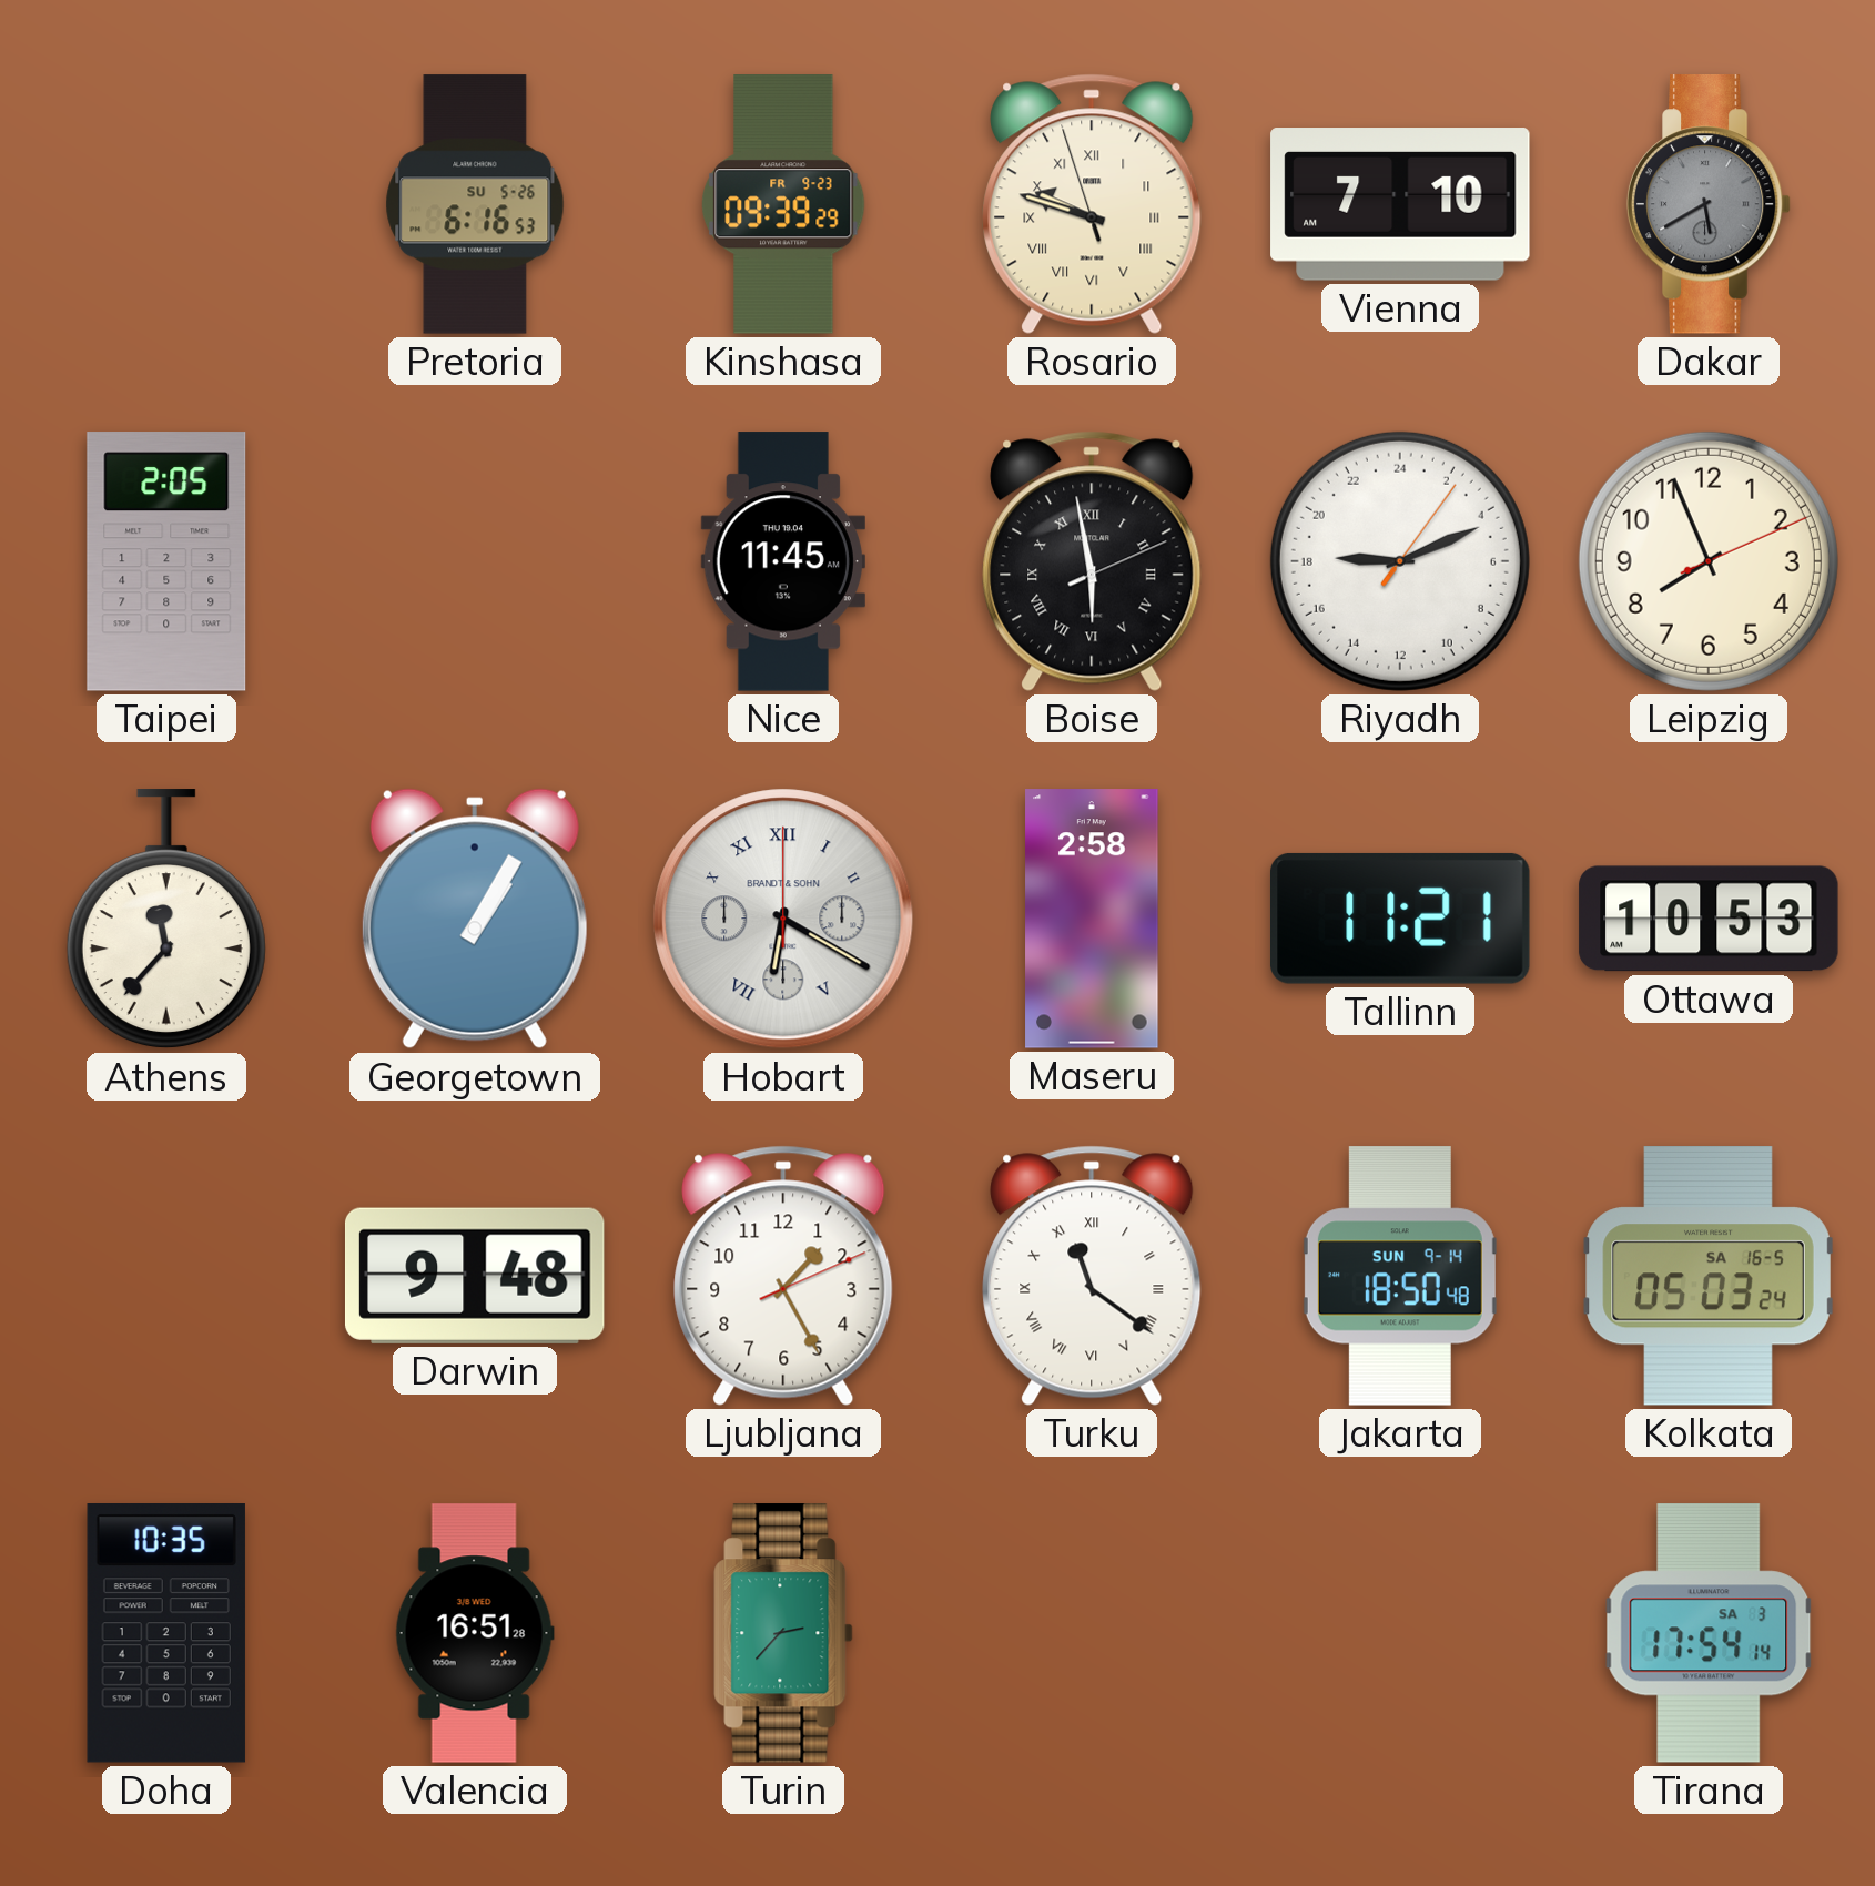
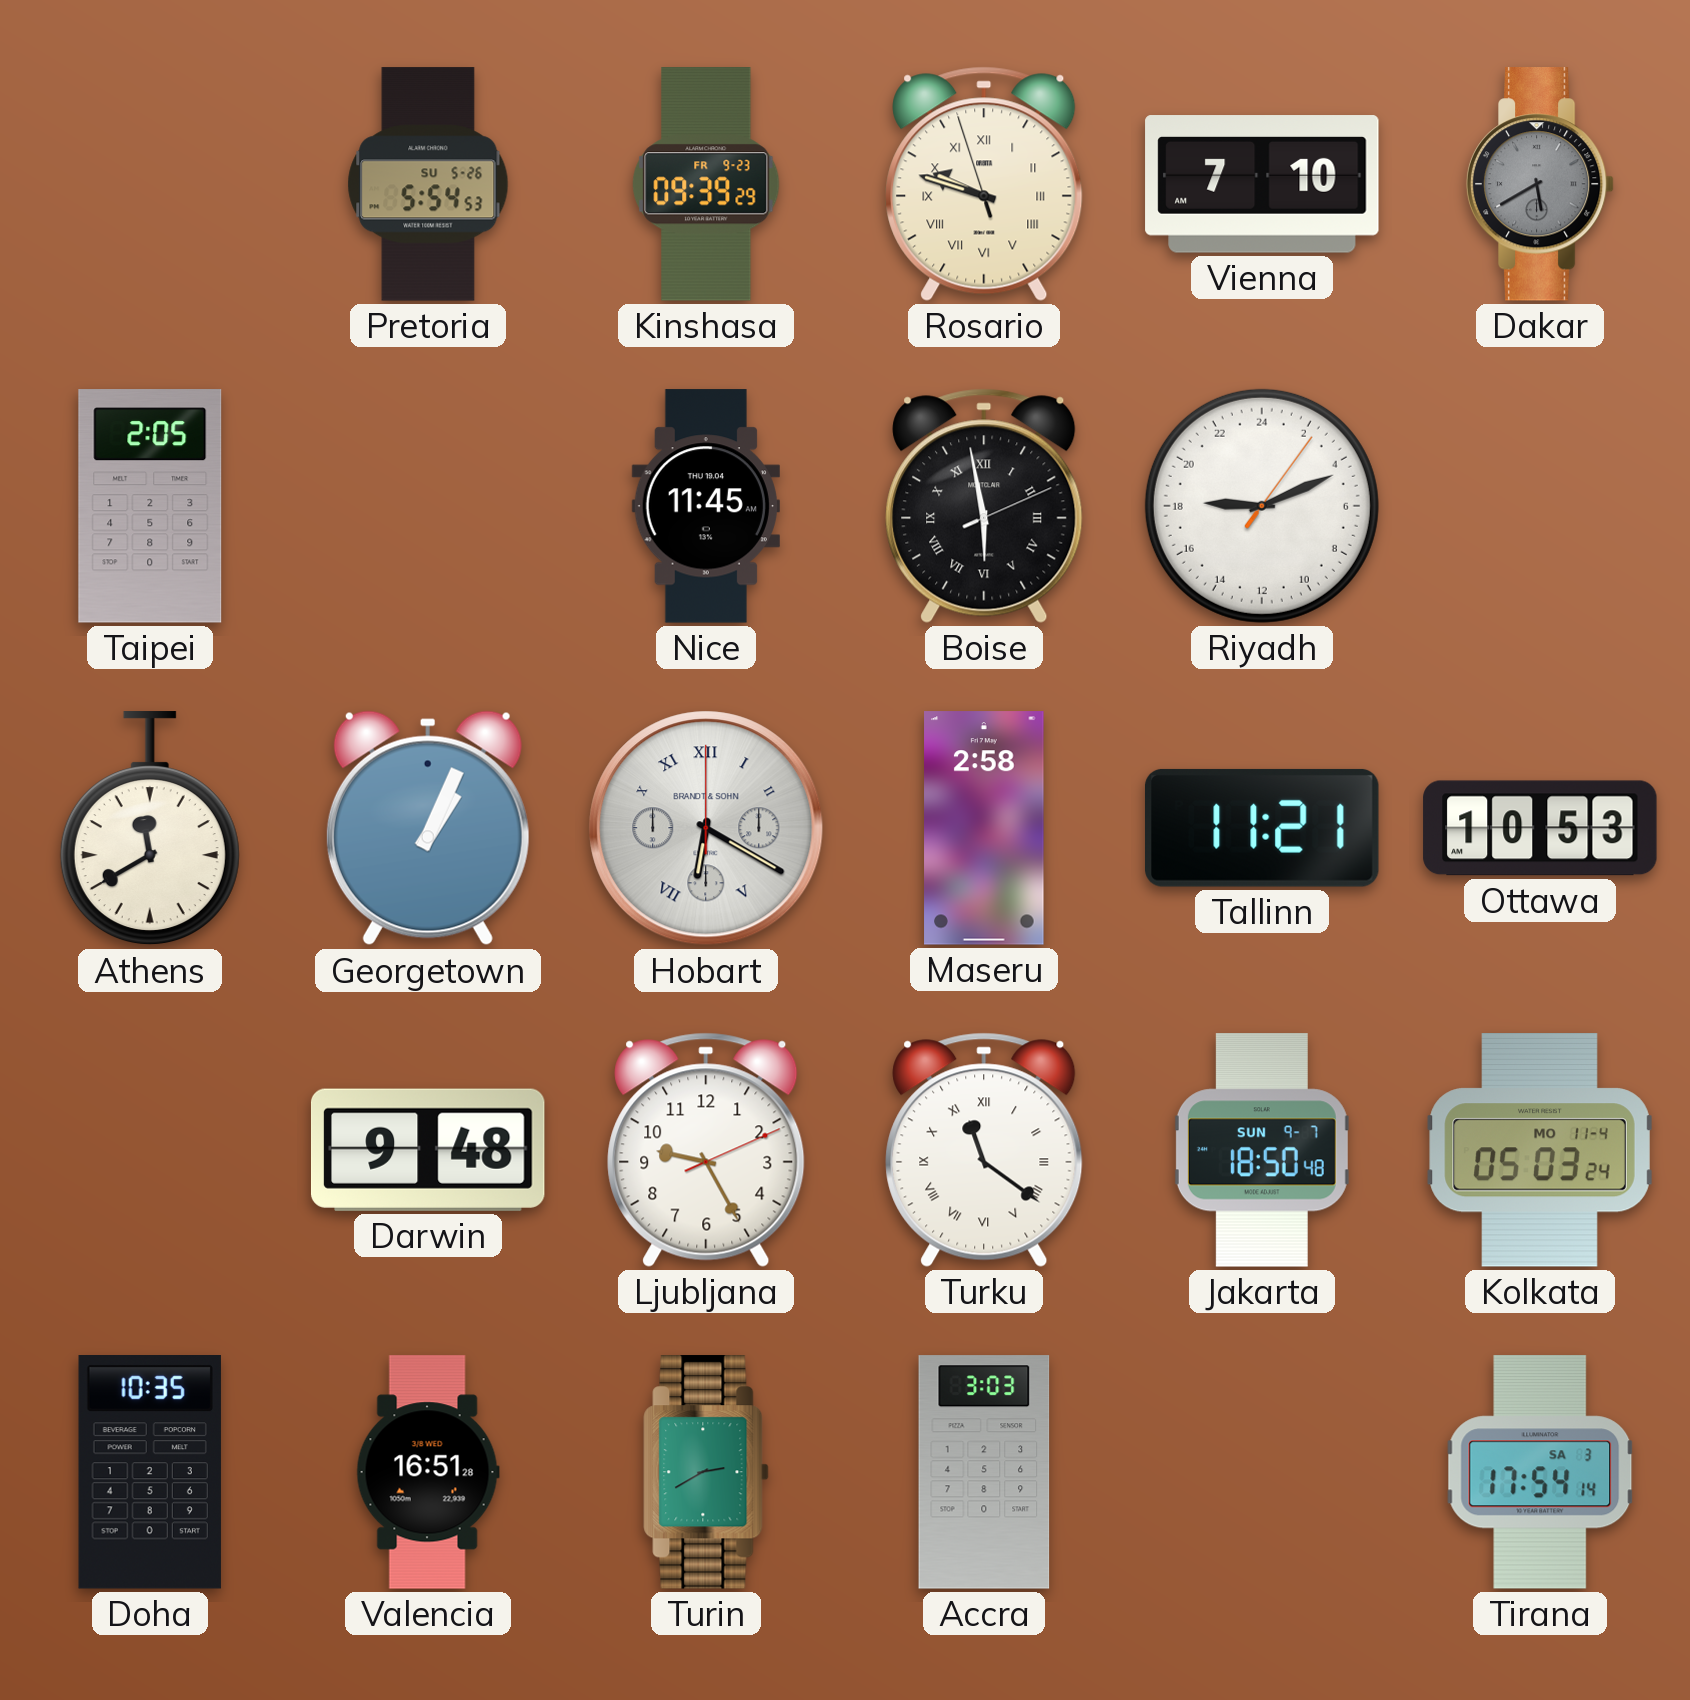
Pretoria: 6:16 -> 5:54 (428, 184)
Leipzig: 7:56 -> none (1709, 561)
Athens: 11:37 -> 11:40 (150, 829)
Georgetown: 1:05 -> 1:04 (428, 828)
Ljubljana: 1:25 -> 9:25 (706, 1150)
Jakarta date: SUN 9-14 -> SUN 9-7 (1262, 1150)
Kolkata date: SA 16-5 -> MO 11-4 (1540, 1151)
Turin: 2:37 -> 2:40 (706, 1472)
Accra: none -> 3:03 (984, 1472)
